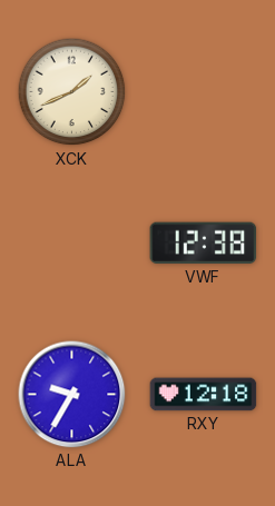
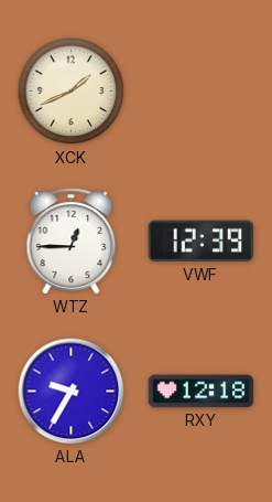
WTZ: none -> 12:45 (72, 242)
VWF: 12:38 -> 12:39 (202, 242)
